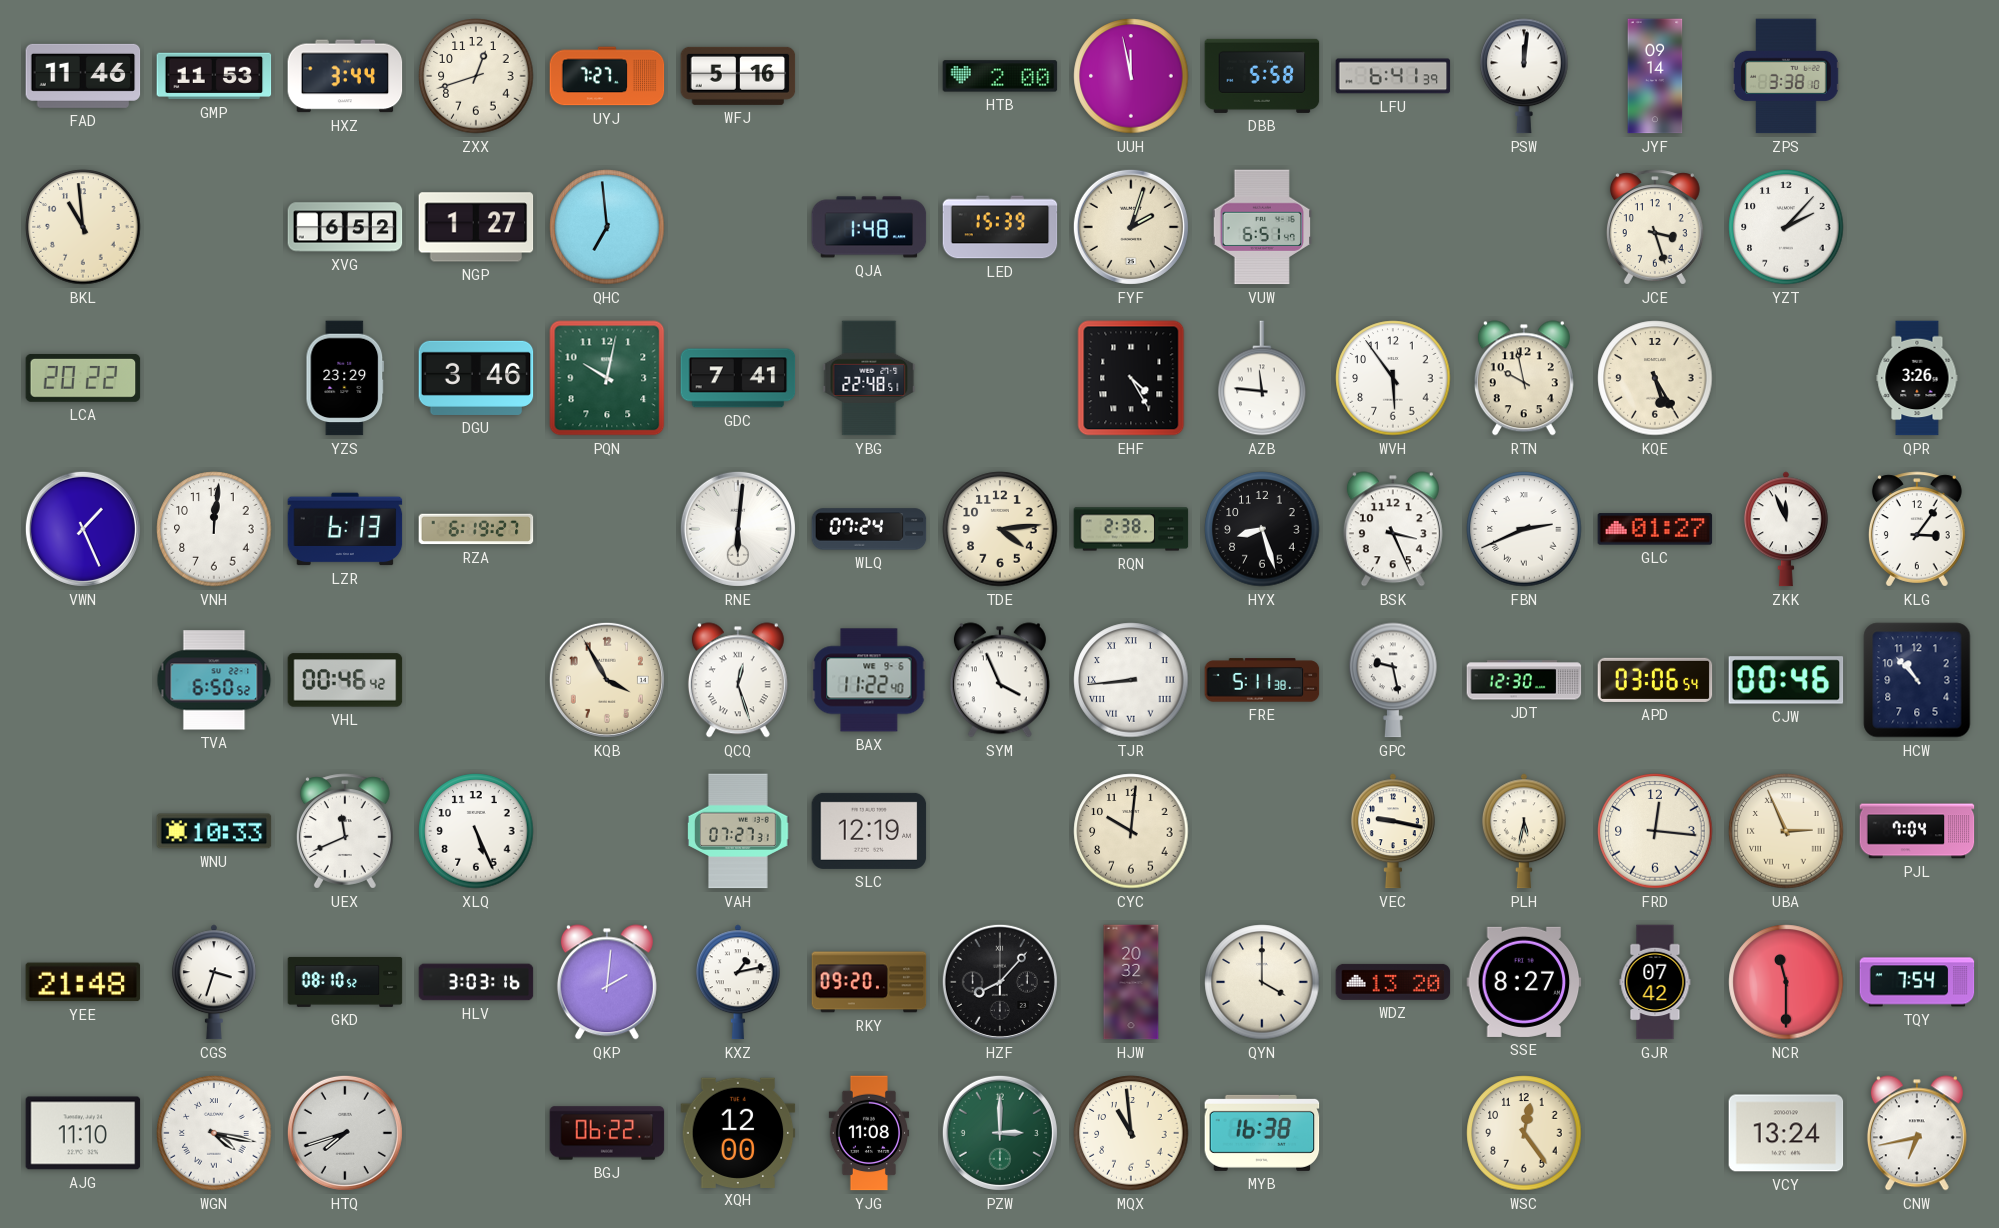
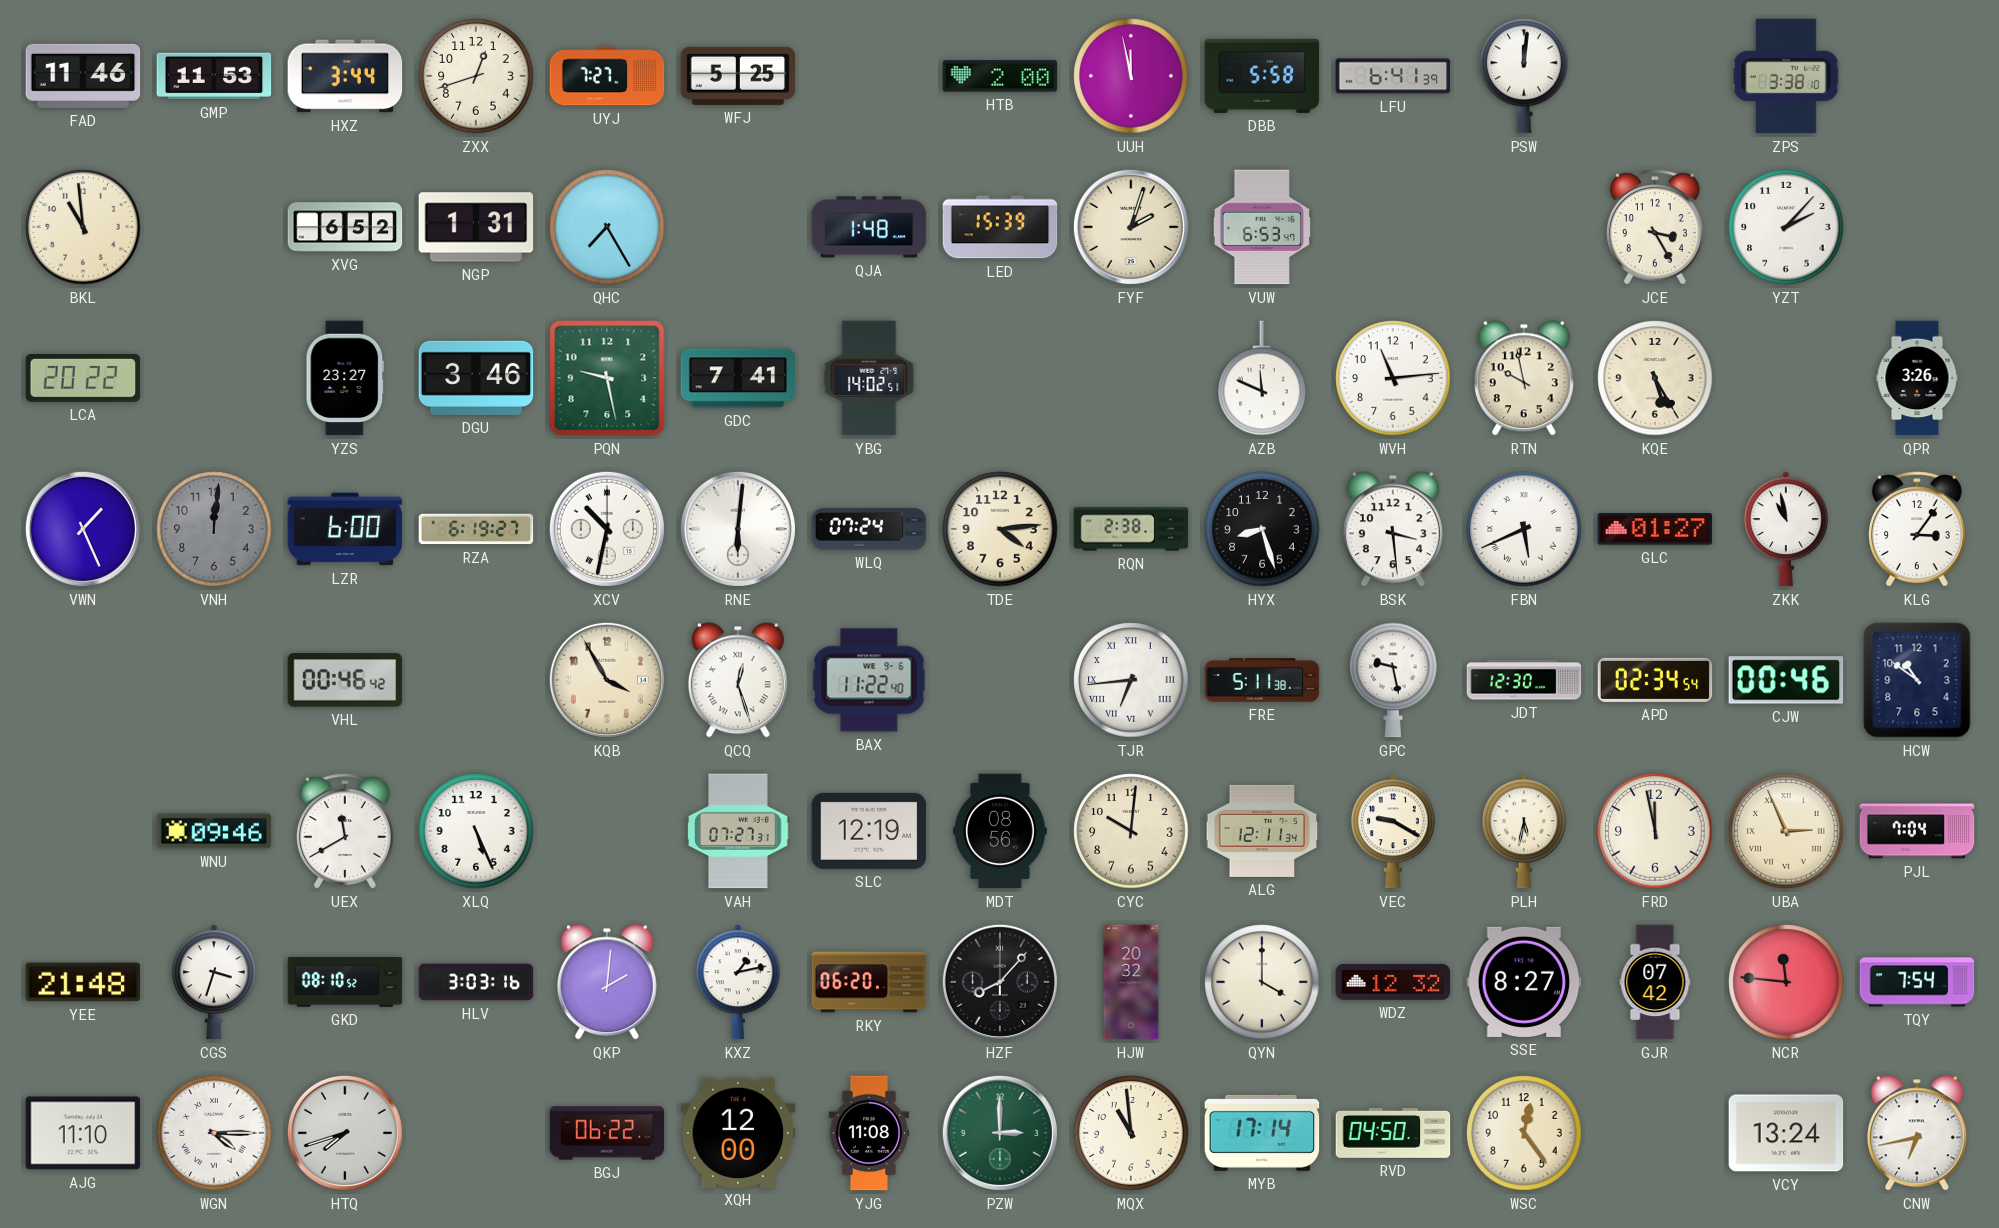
WFJ: 5:16 -> 5:25 (738, 76)
JYF: 09:14 -> none (1655, 76)
NGP: 1:27 -> 1:31 (476, 227)
QHC: 6:59 -> 7:25 (607, 227)
VUW: 6:51 -> 6:53 (1262, 227)
JCE: 3:27 -> 3:25 (1655, 227)
YZS: 23:29 -> 23:27 (345, 378)
PQN: 10:02 -> 9:28 (607, 378)
YBG: 22:48 -> 14:02 (869, 378)
EHF: 4:25 -> none (1131, 378)
AZB: 11:46 -> 11:49 (1262, 378)
WVH: 5:54 -> 11:14 (1393, 378)
VNH dial: white -> grey (214, 529)
LZR: 6:13 -> 6:00 (345, 529)
XCV: none -> 10:32 (607, 529)
BSK: 3:26 -> 3:29 (1393, 529)
FBN: 2:41 -> 5:41 (1524, 529)
ZKK: 11:56 -> 10:58 (1786, 529)
TVA: 6:50 -> none (214, 680)
SYM: 3:56 -> none (1000, 680)
TJR: 8:44 -> 6:44 (1131, 680)
APD: 03:06 -> 02:34 (1655, 680)
HCW: 10:53 -> 10:51 (1917, 680)
WNU: 10:33 -> 09:46 (214, 831)
UEX: 11:41 -> 11:40 (345, 831)
MDT: none -> 08:56 (1001, 831)
ALG: none -> 12:11 (1262, 831)
VEC: 9:17 -> 9:20 (1393, 831)
FRD: 12:16 -> 11:58 (1655, 831)
RKY: 09:20 -> 06:20 (869, 982)
WDZ: 13:20 -> 12:32 (1393, 982)
NCR: 11:30 -> 11:46 (1786, 982)
WGN: 4:17 -> 4:15 (214, 1133)
MYB: 16:38 -> 17:14 (1262, 1133)
RVD: none -> 04:50 (1393, 1133)
